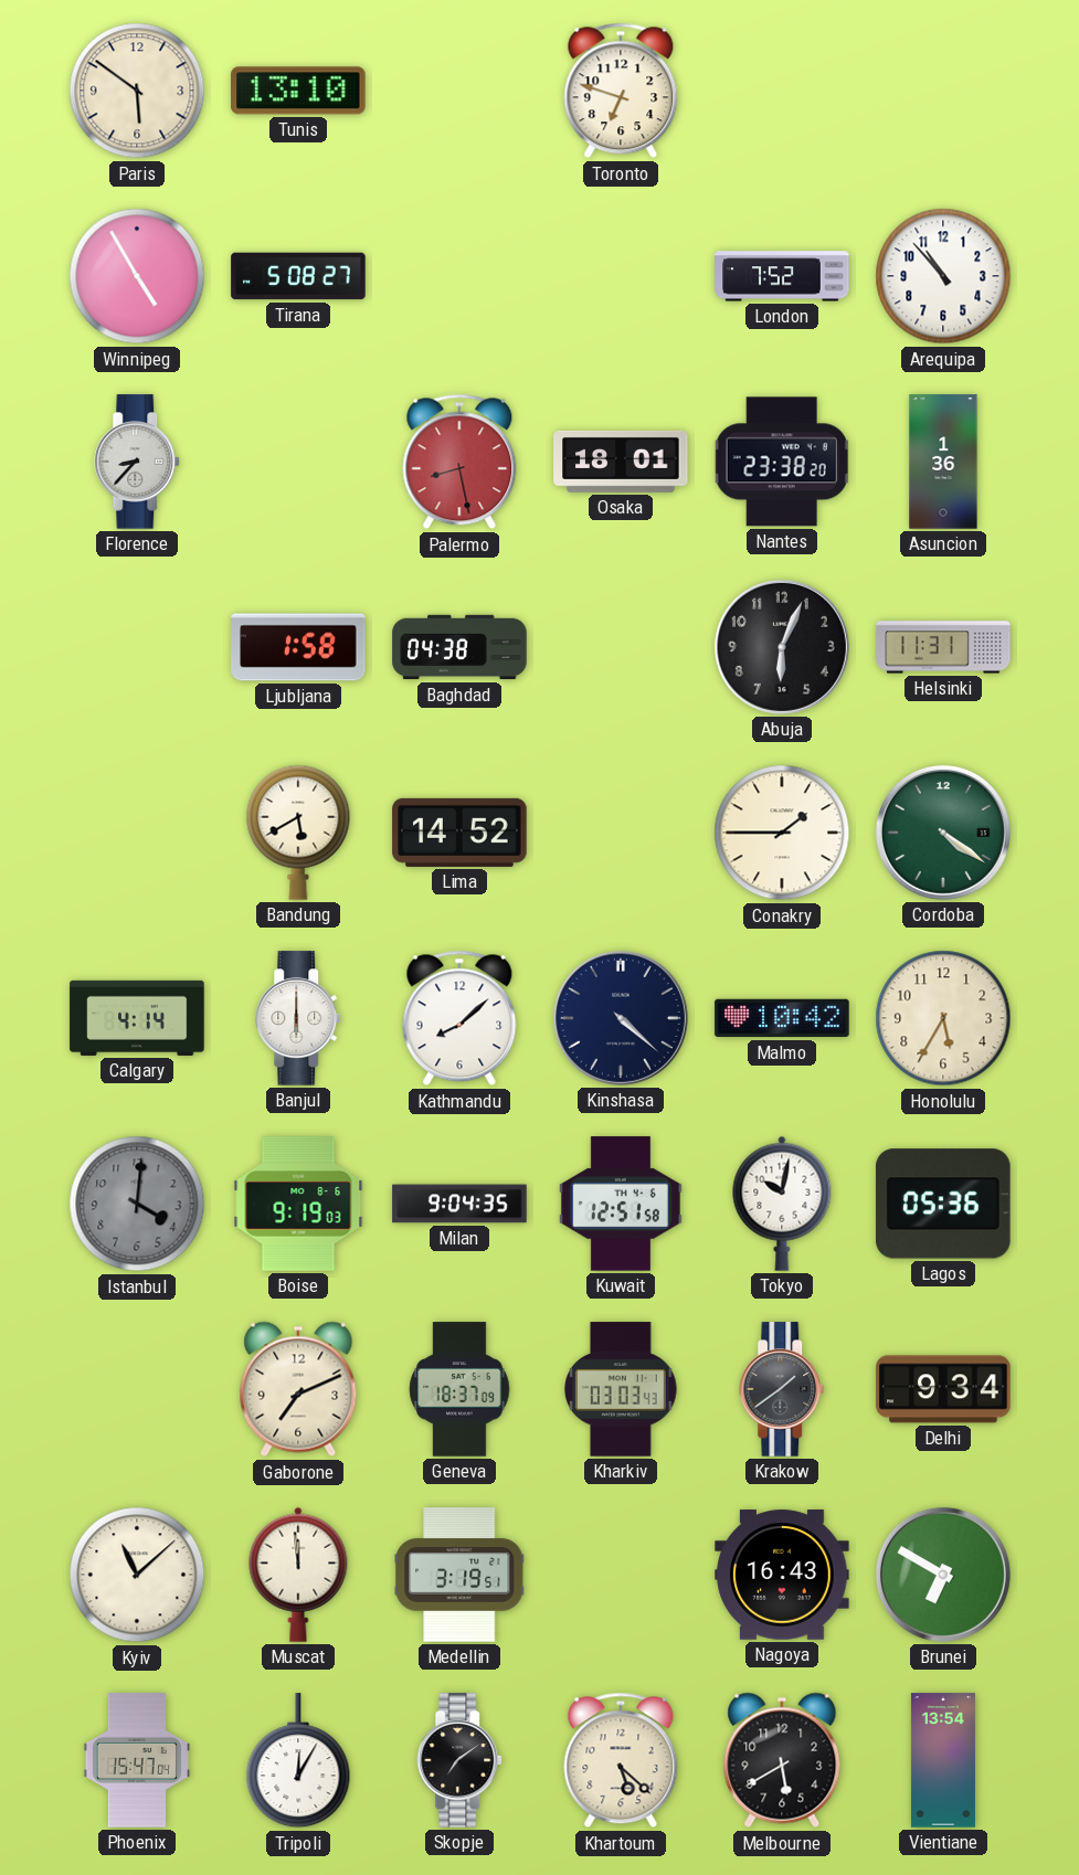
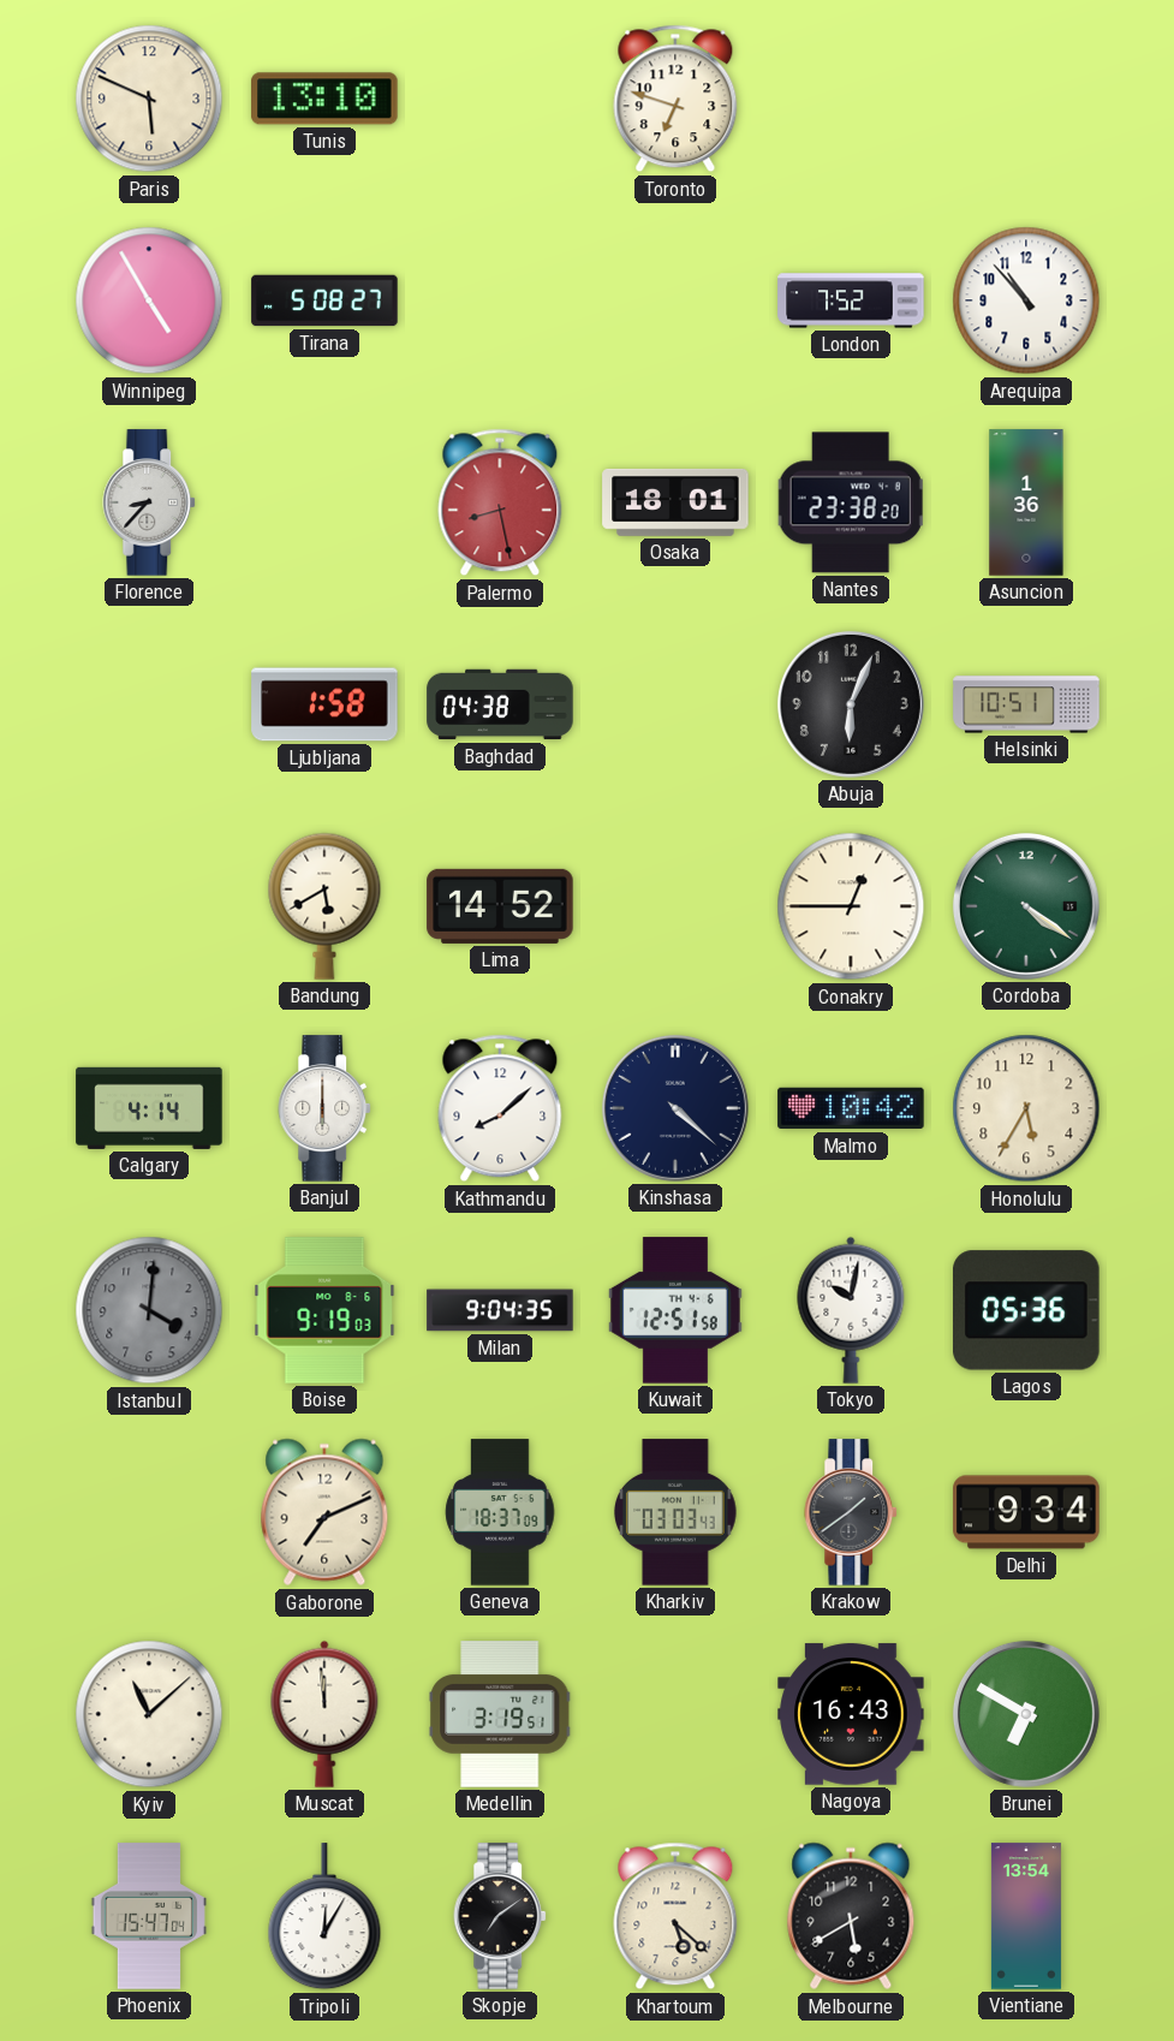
Paris: 5:51 -> 5:49 (149, 99)
Helsinki: 11:31 -> 10:51 (1026, 704)
Conakry: 1:45 -> 12:45 (851, 906)
